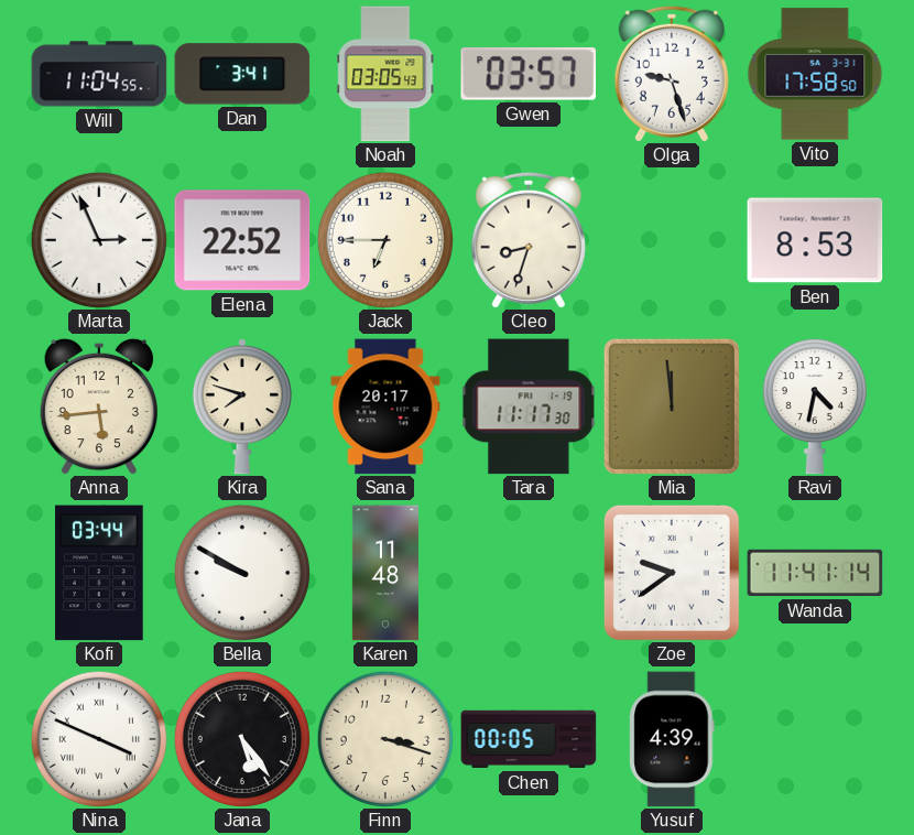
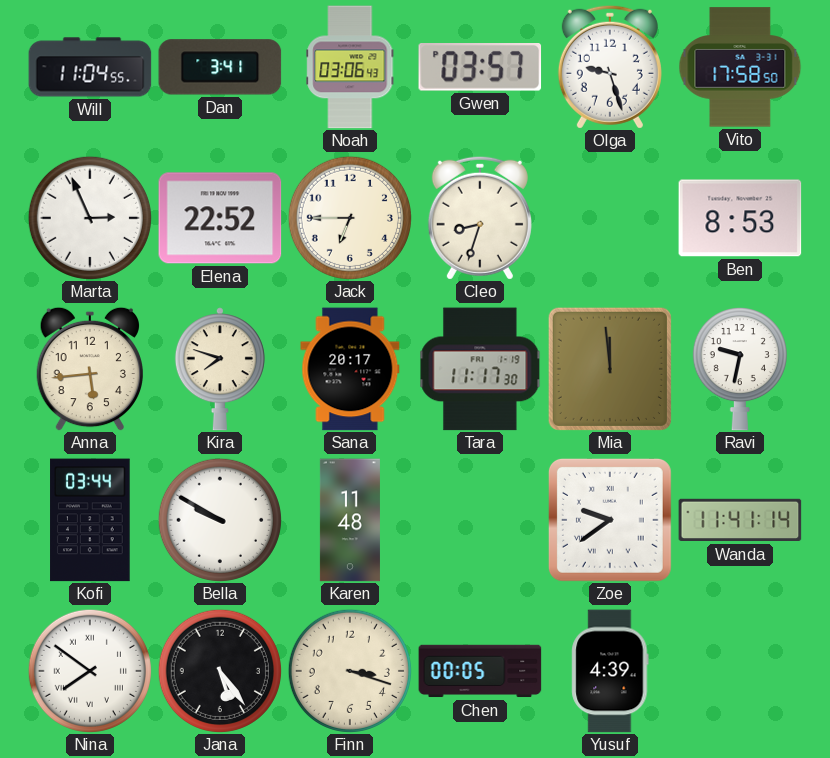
Noah: 03:05 -> 03:06 (350, 67)
Ravi: 4:32 -> 9:32 (740, 369)
Nina: 3:49 -> 7:51 (90, 671)
